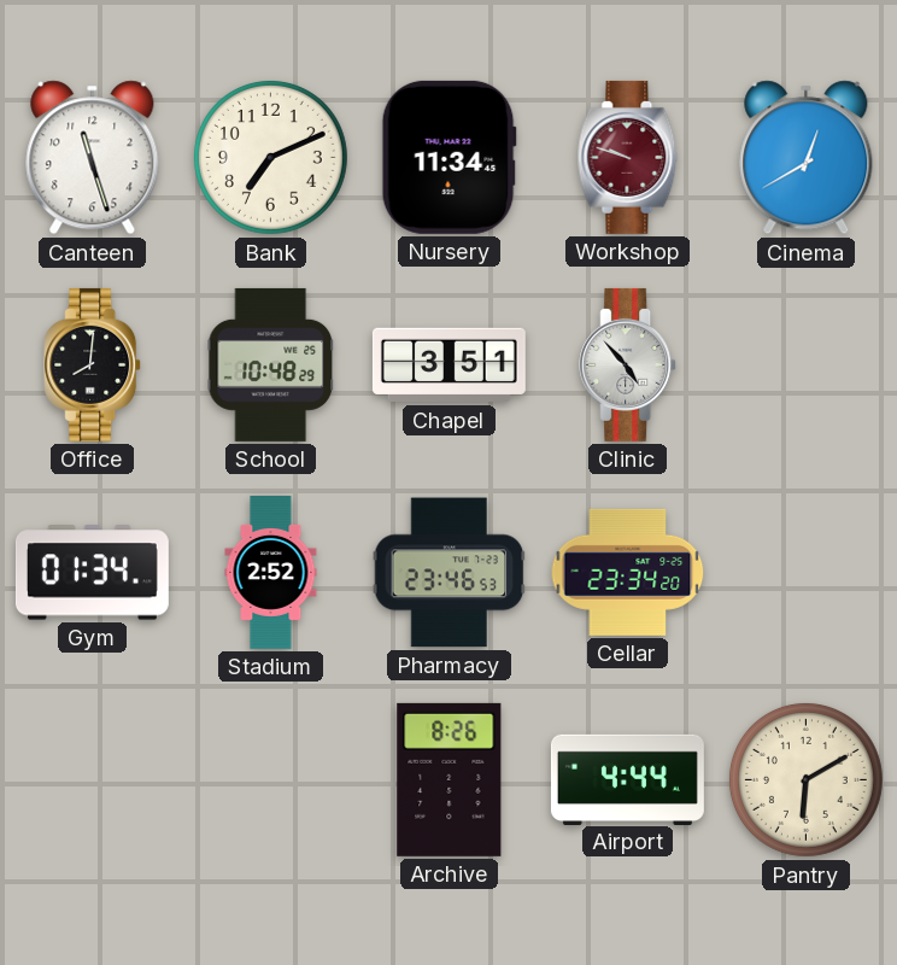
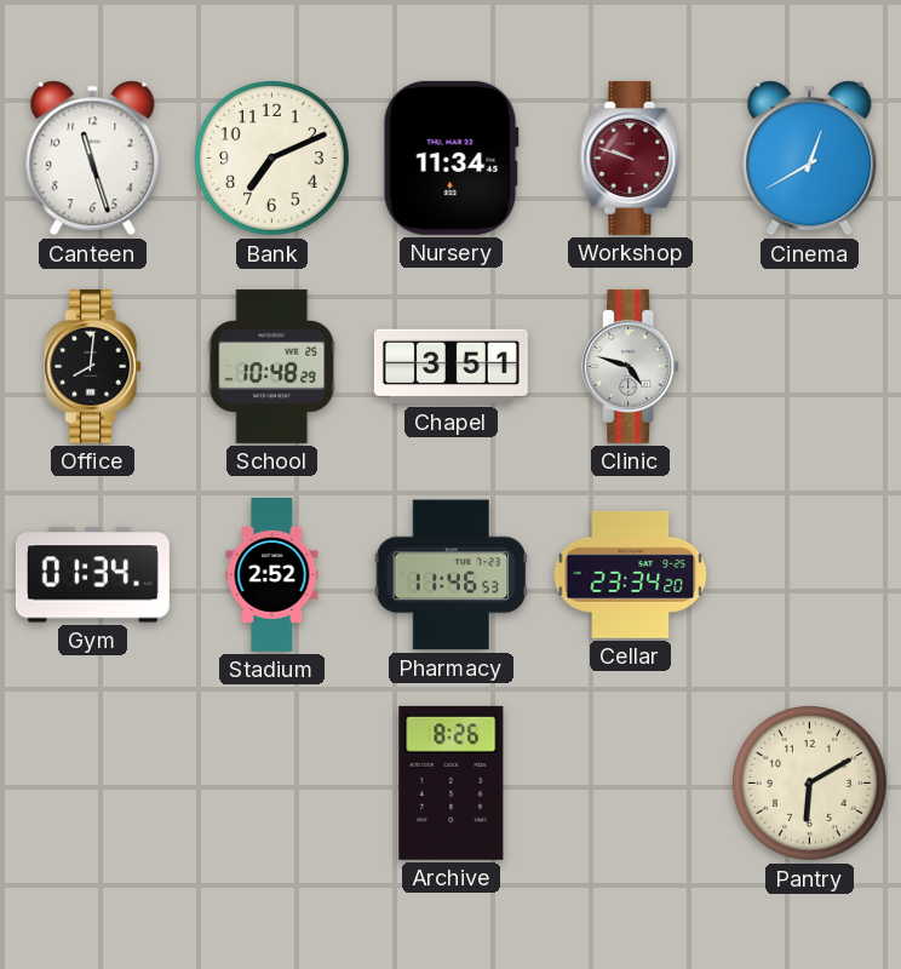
Clinic: 4:53 -> 4:48 (631, 366)
Pharmacy: 23:46 -> 11:46 (452, 575)
Airport: 4:44 -> none (627, 779)
